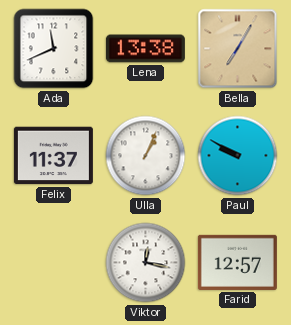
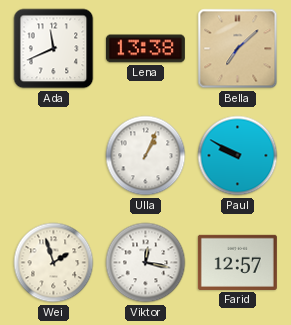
Bella: 7:05 -> 7:08 (238, 49)
Felix: 11:37 -> none (53, 156)
Wei: none -> 1:57 (54, 263)
